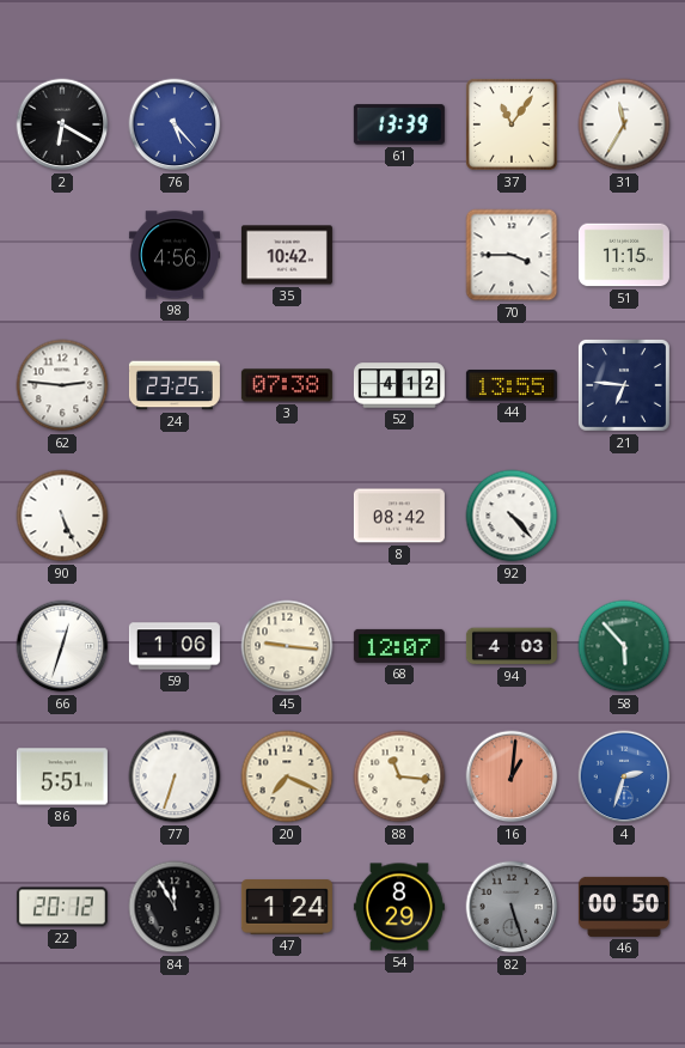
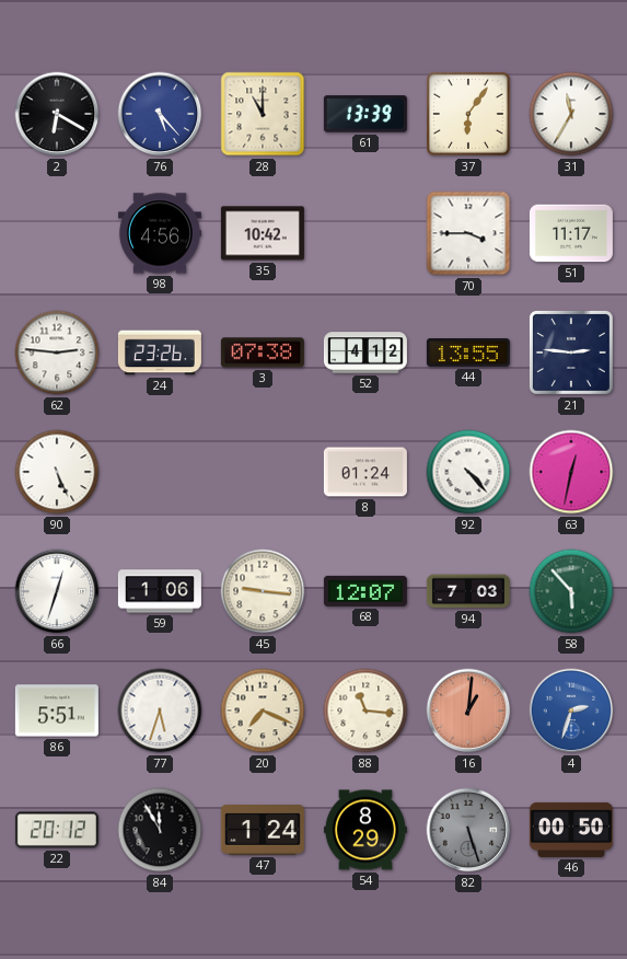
28: none -> 11:00 (263, 114)
37: 11:06 -> 6:06 (468, 114)
51: 11:15 -> 11:17 (571, 233)
24: 23:25 -> 23:26 (160, 353)
21: 6:46 -> 2:46 (571, 353)
8: 08:42 -> 01:24 (365, 472)
63: none -> 12:32 (571, 472)
94: 4:03 -> 7:03 (468, 591)
77: 6:33 -> 5:33 (160, 710)
